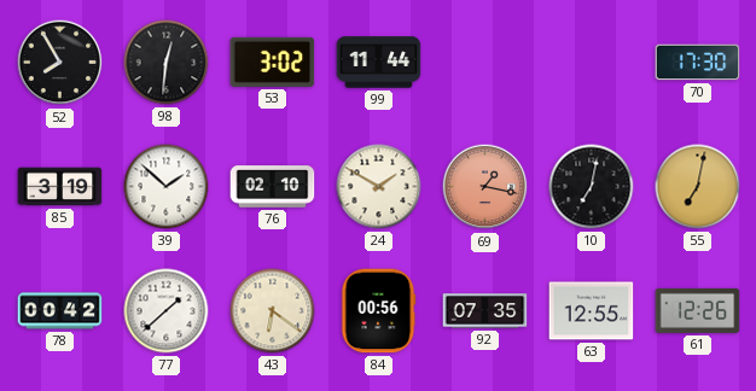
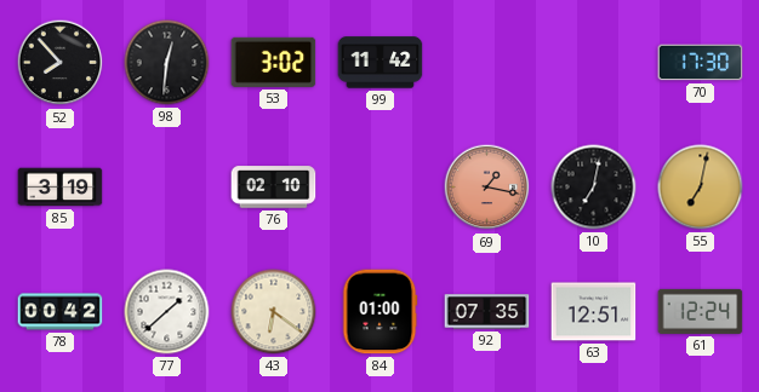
52: 7:55 -> 7:53 (61, 63)
99: 11:44 -> 11:42 (381, 63)
39: 1:52 -> none (167, 187)
24: 1:50 -> none (379, 187)
84: 00:56 -> 01:00 (379, 312)
63: 12:55 -> 12:51 (594, 312)
61: 12:26 -> 12:24 (701, 311)
